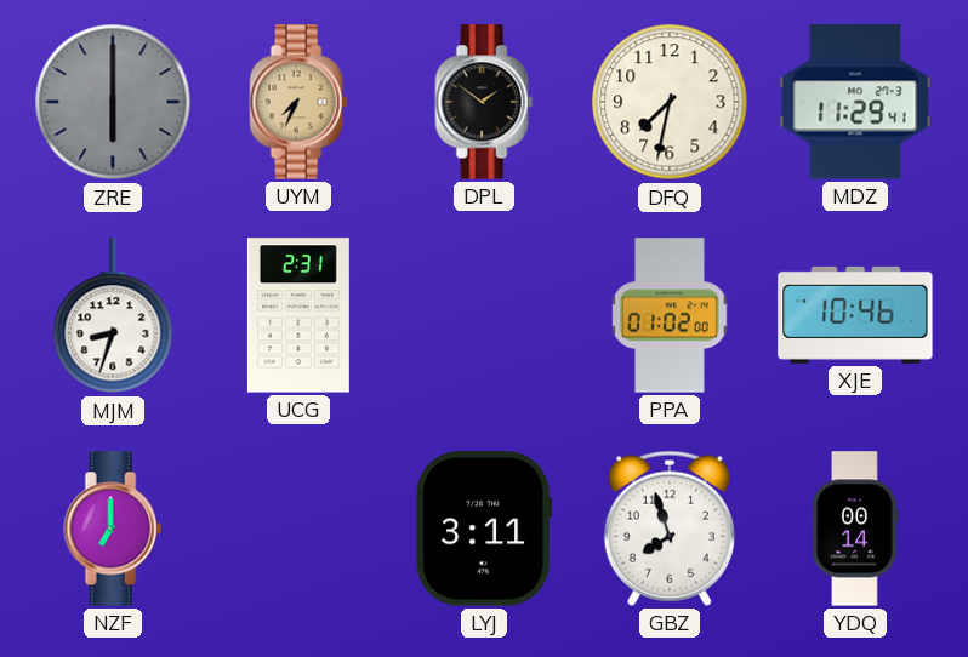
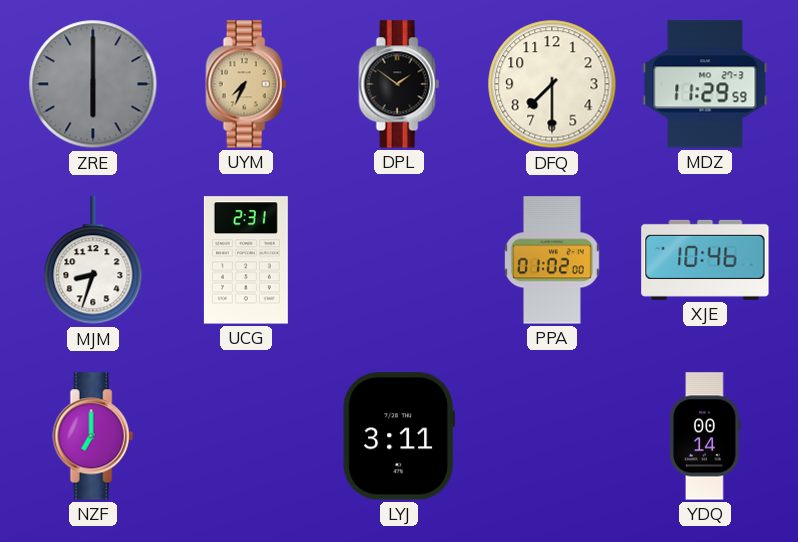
DFQ: 7:32 -> 7:30 (552, 84)
MDZ: 11:29:41 -> 11:29:59 (705, 84)
GBZ: 7:57 -> none (670, 529)
